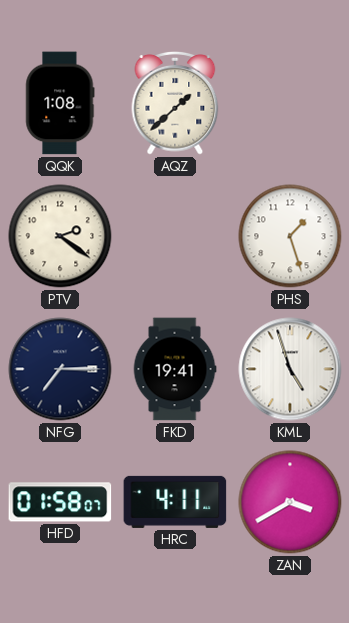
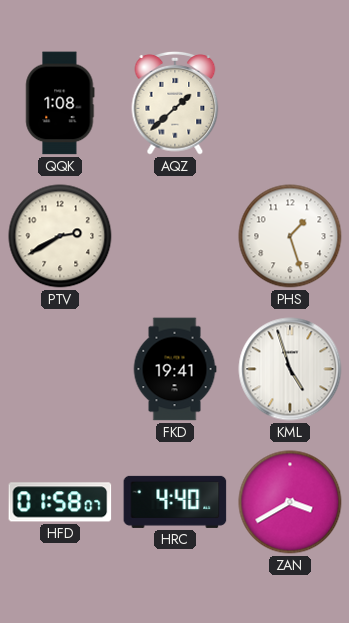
PTV: 2:21 -> 2:40 (60, 236)
NFG: 7:15 -> none (60, 369)
HRC: 4:11 -> 4:40 (175, 502)
